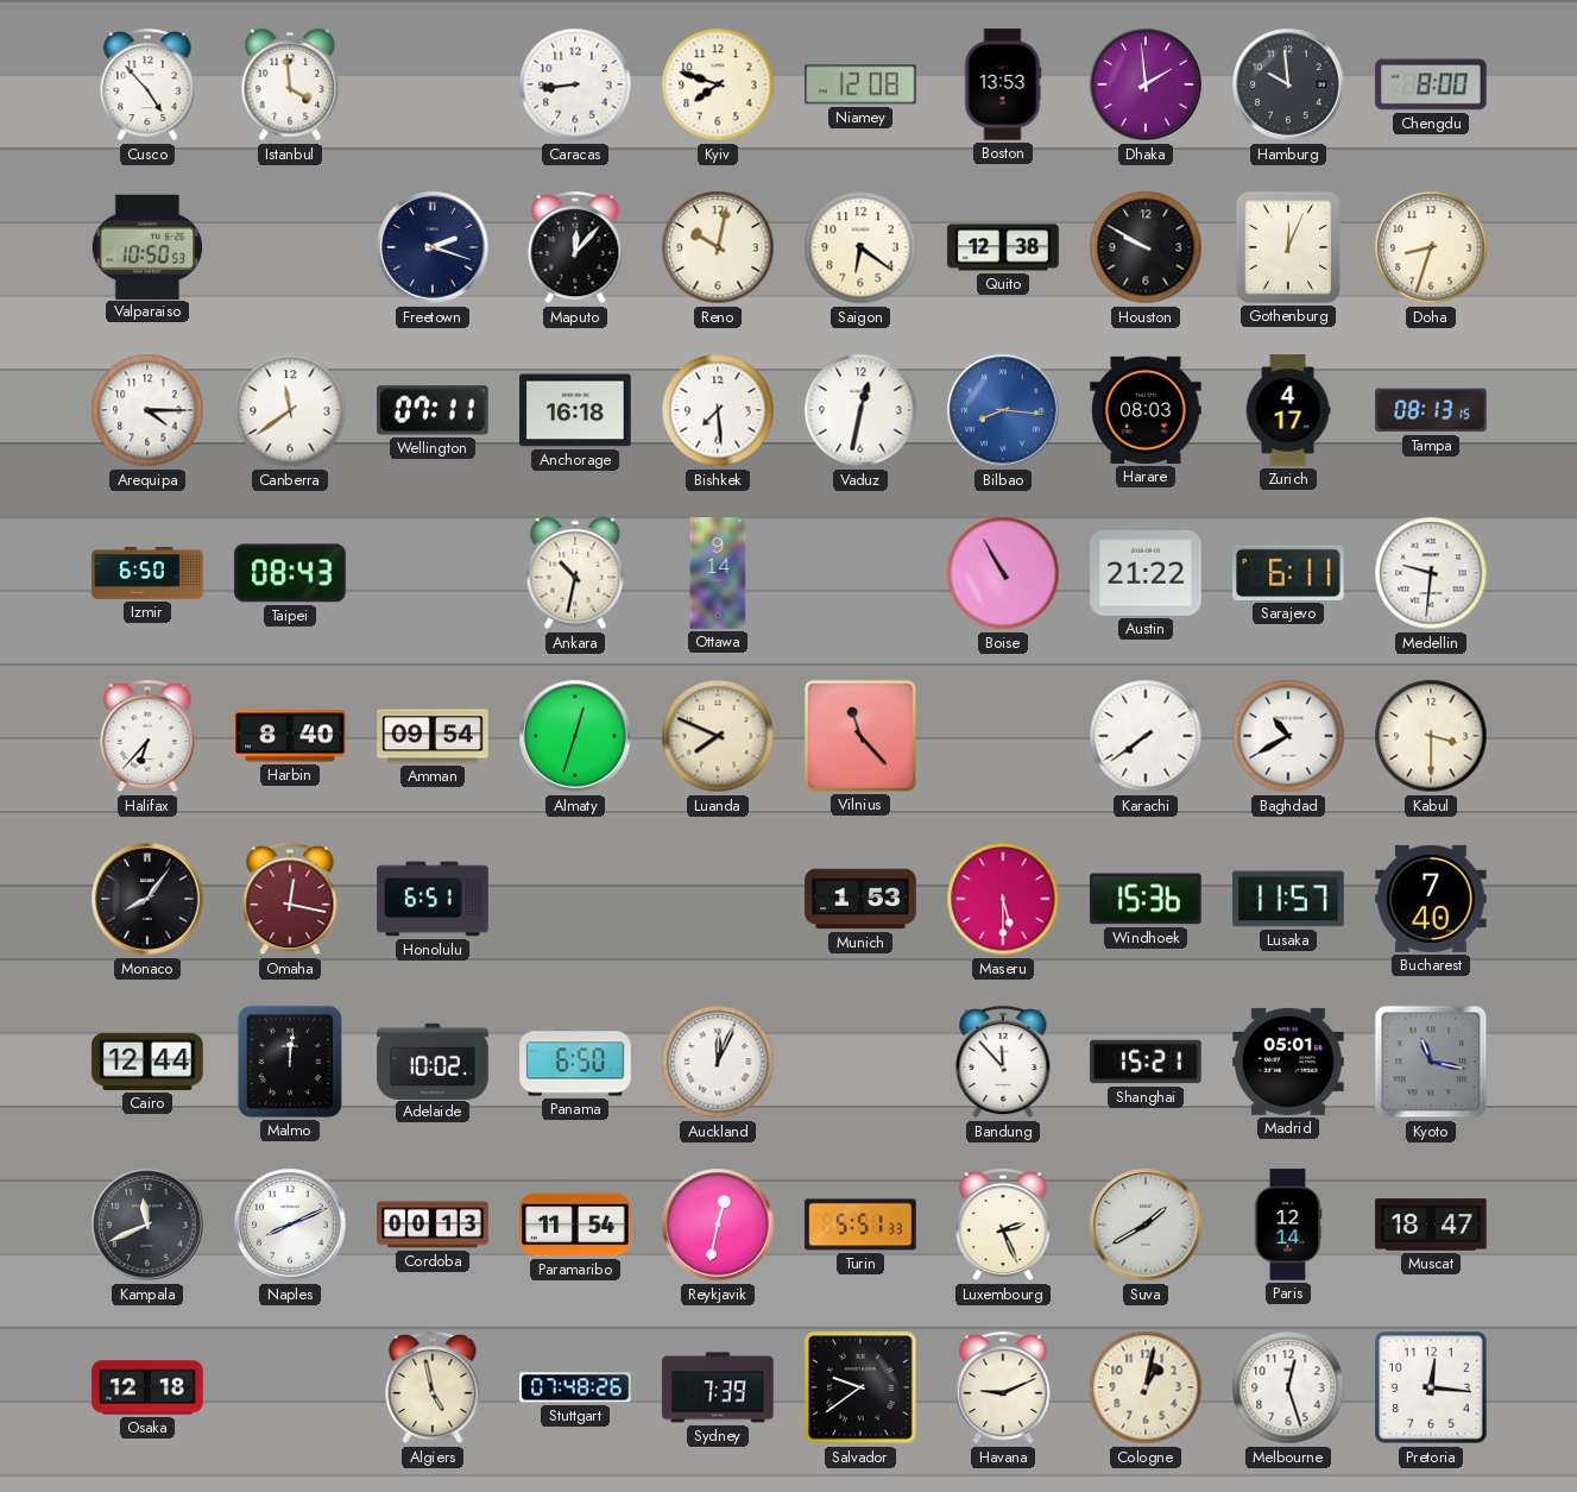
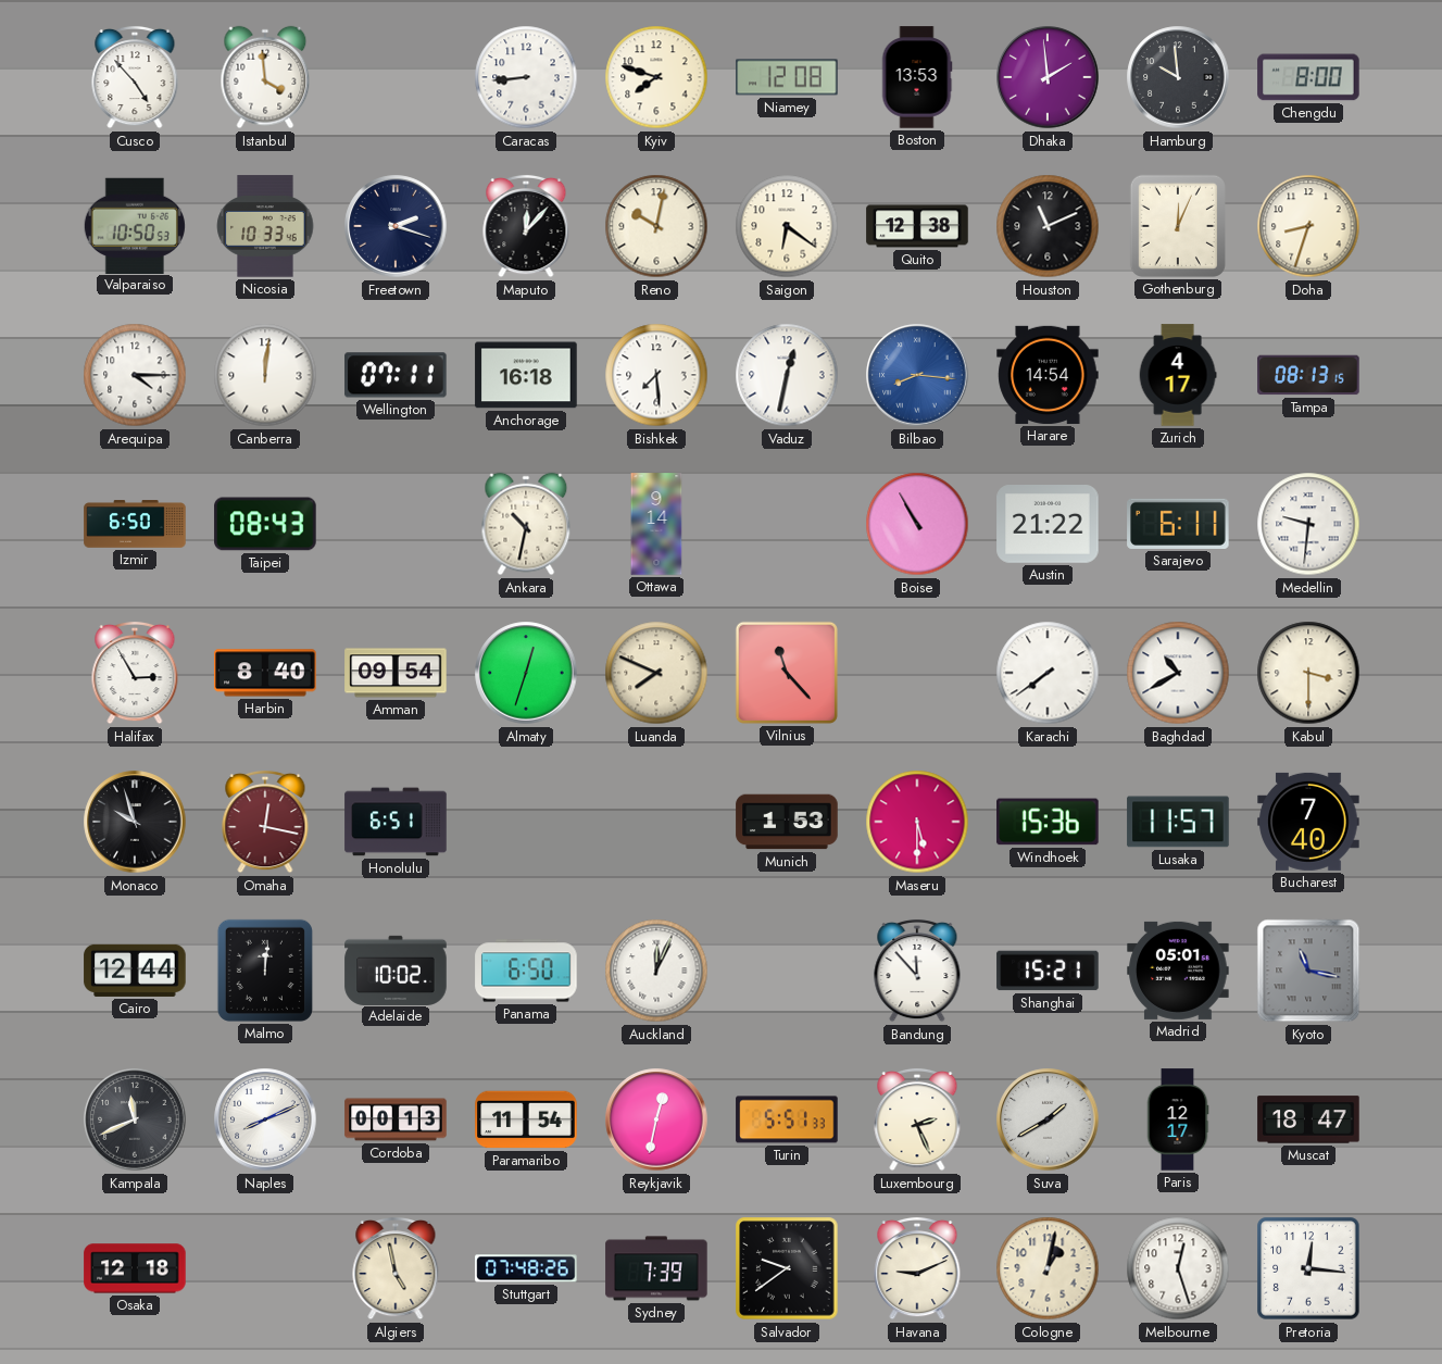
Nicosia: none -> 10:33 (265, 226)
Houston: 9:50 -> 11:11 (1048, 226)
Canberra: 11:39 -> 12:01 (265, 375)
Harare: 08:03 -> 14:54 (1048, 375)
Halifax: 6:37 -> 2:55 (135, 673)
Monaco: 8:06 -> 9:57 (135, 822)
Paris: 12:14 -> 12:17 (1178, 1119)
